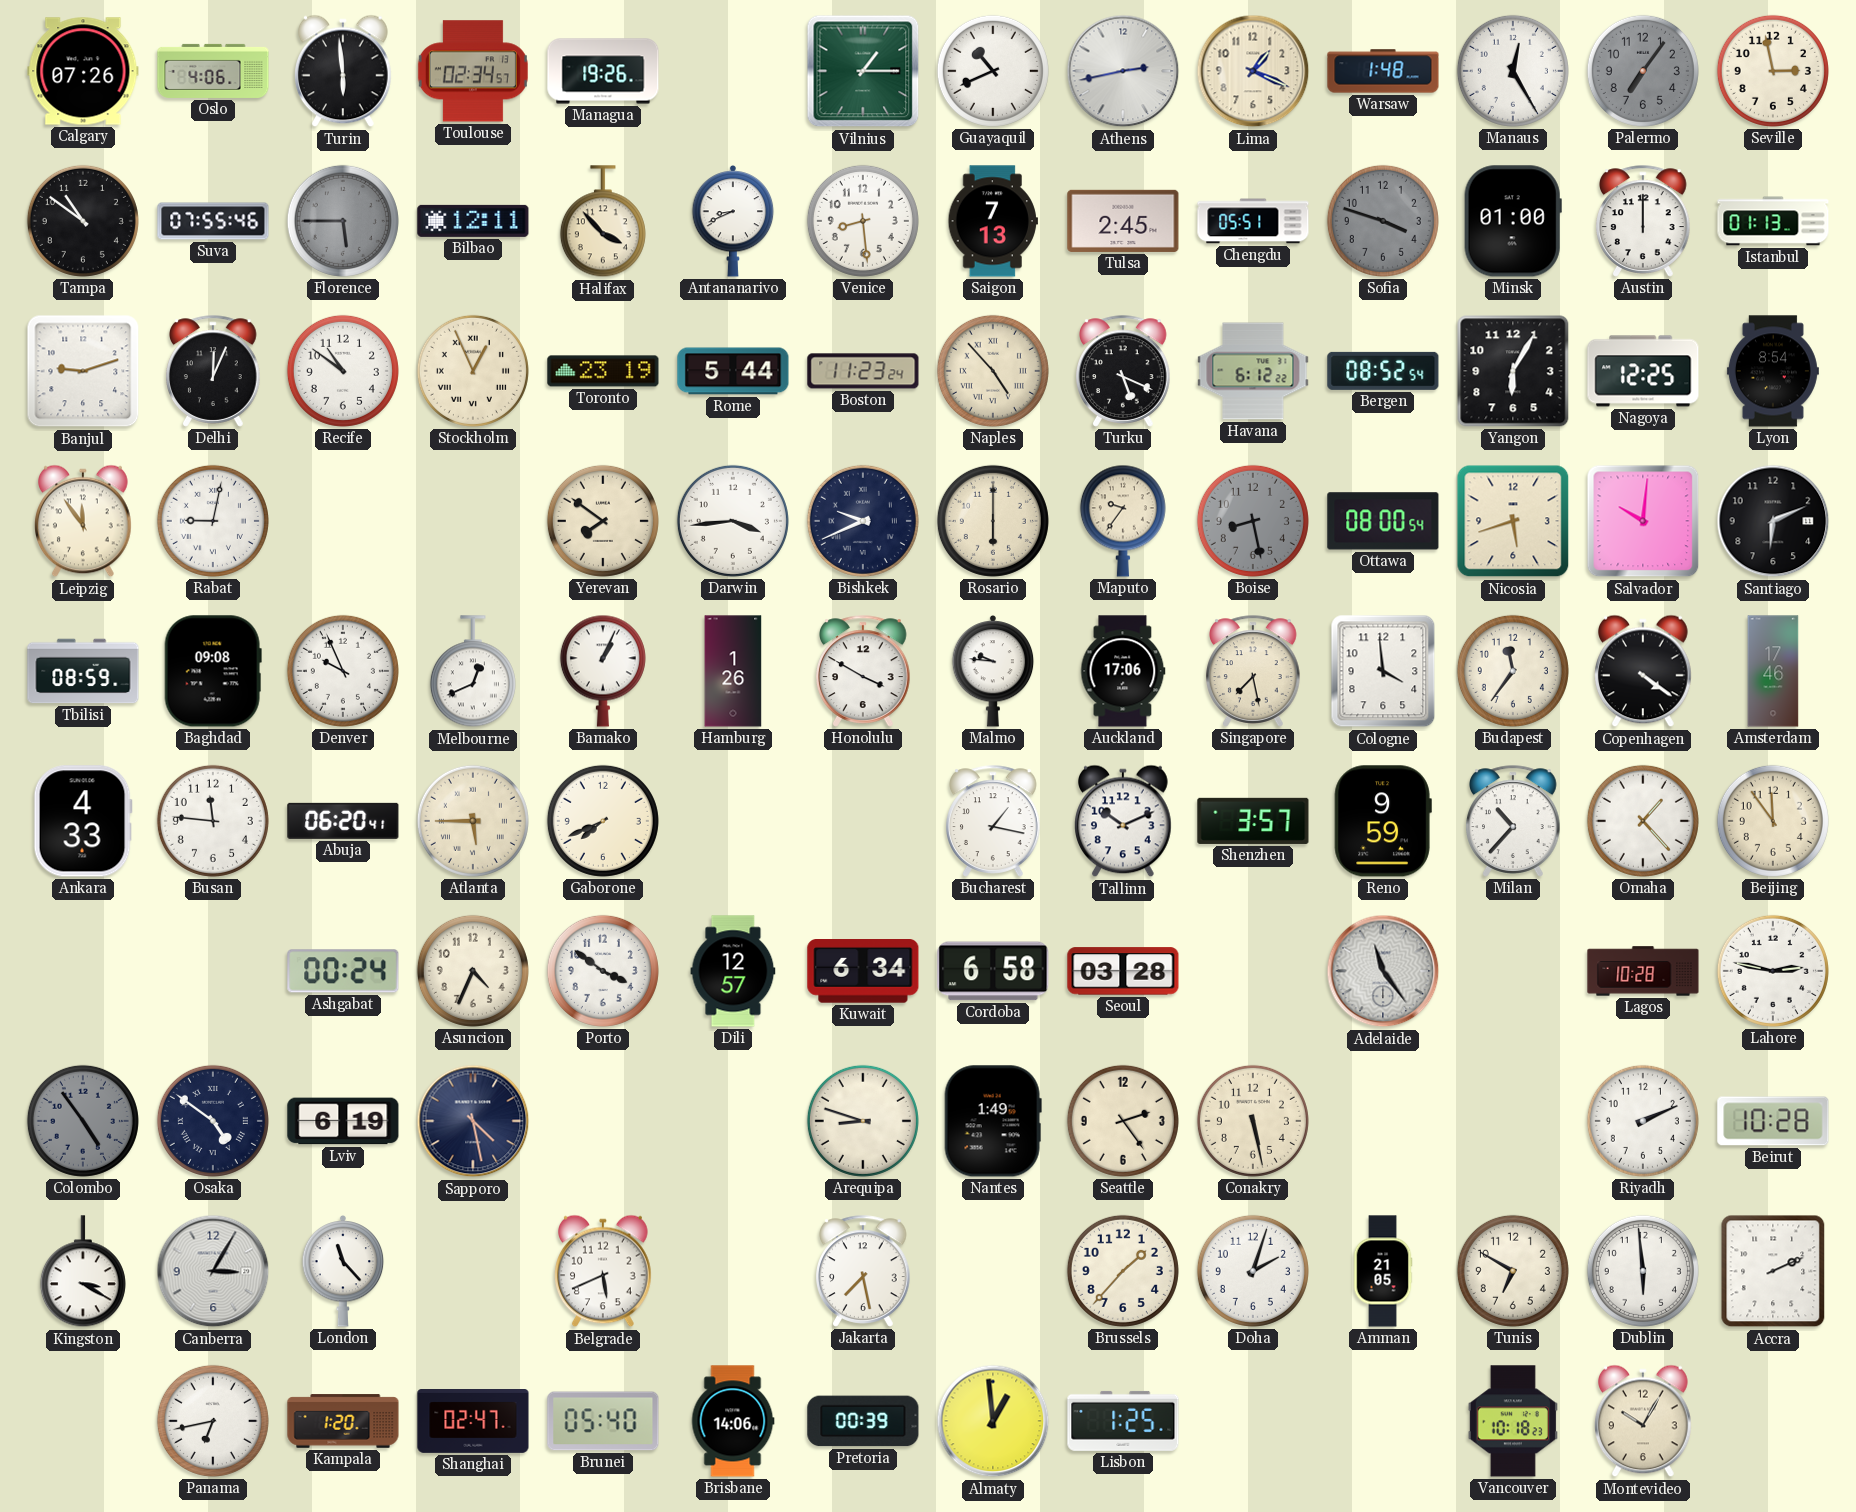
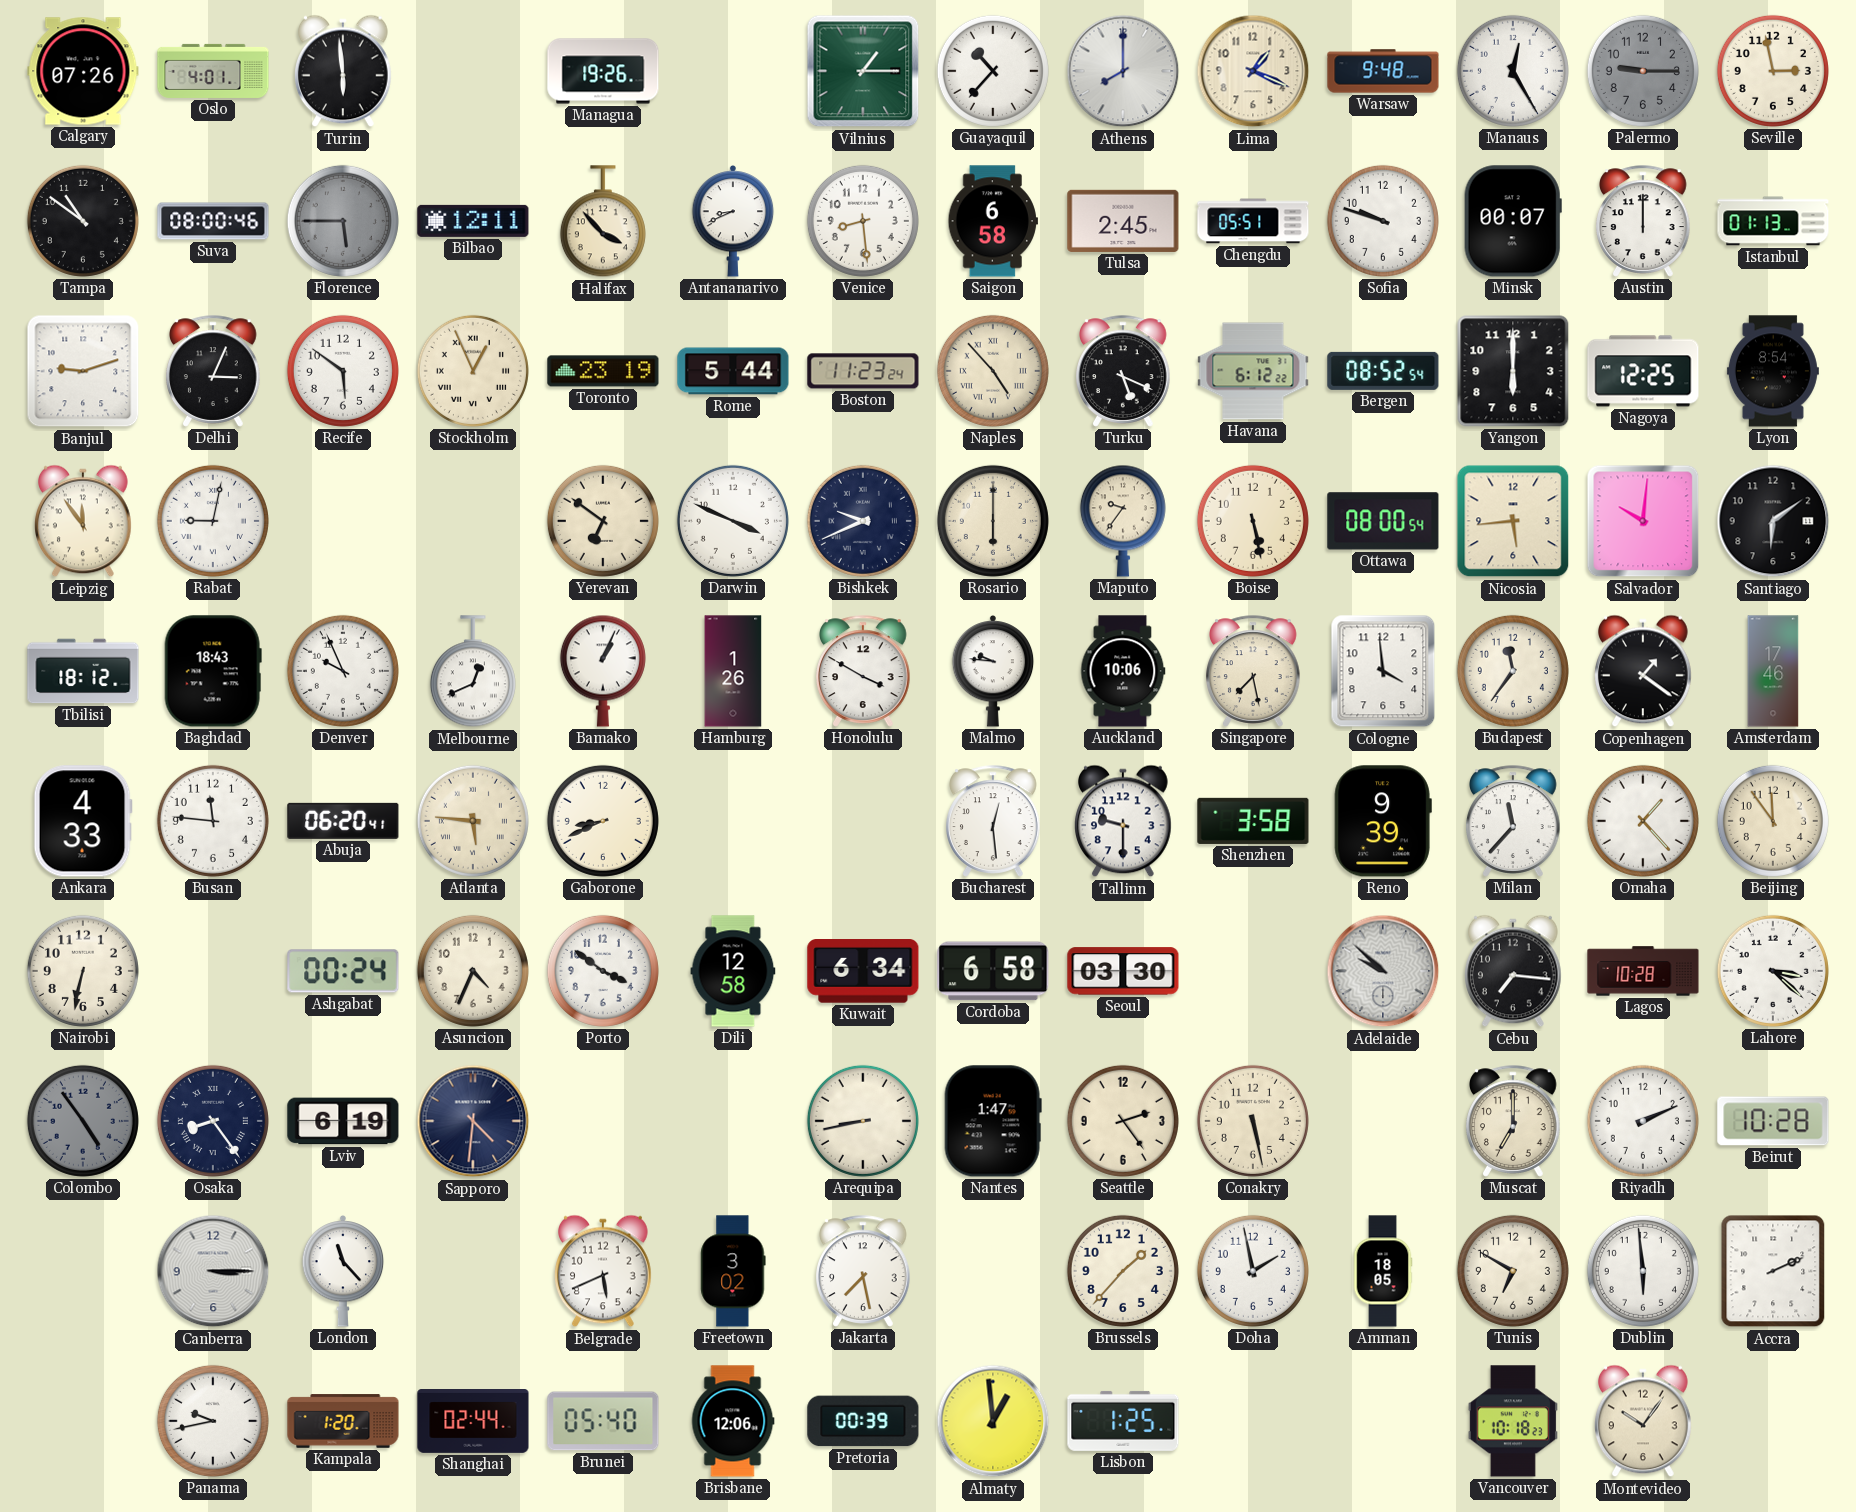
Oslo: 4:06 -> 4:01 (213, 71)
Toulouse: 02:34 -> none (473, 71)
Guayaquil: 10:41 -> 10:37 (993, 71)
Athens: 2:43 -> 8:00 (1123, 71)
Warsaw: 1:48 -> 9:48 (1383, 71)
Palermo: 7:06 -> 9:15 (1643, 71)
Suva: 07:55 -> 08:00 (213, 221)
Saigon: 7:13 -> 6:58 (992, 221)
Sofia: 3:48 -> 9:48 (1383, 221)
Sofia dial: grey -> white (1383, 221)
Minsk: 01:00 -> 00:07 (1513, 221)
Delhi: 12:04 -> 3:04 (214, 371)
Recife: 10:51 -> 5:51 (343, 371)
Yangon: 6:05 -> 6:00 (1513, 371)
Yerevan: 7:51 -> 6:51 (603, 521)
Darwin: 3:44 -> 3:49 (733, 521)
Boise: 8:28 -> 5:28 (1253, 521)
Boise dial: grey -> cream (1253, 521)
Nicosia: 5:42 -> 5:44 (1513, 521)
Santiago: 6:11 -> 6:09 (1773, 521)
Tbilisi: 08:59 -> 18:12 (83, 671)
Baghdad: 09:08 -> 18:43 (213, 671)
Auckland: 17:06 -> 10:06 (1123, 671)
Copenhagen: 4:21 -> 1:21 (1644, 671)
Atlanta: 5:45 -> 5:46 (473, 821)
Gaborone: 7:41 -> 8:41 (603, 821)
Bucharest: 1:17 -> 12:29 (994, 821)
Tallinn: 10:11 -> 9:30 (1124, 821)
Shenzhen: 3:57 -> 3:58 (1253, 821)
Reno: 9:59 -> 9:39 (1383, 821)
Milan: 10:37 -> 11:37 (1514, 821)
Nairobi: none -> 6:32 (83, 971)
Dili: 12:57 -> 12:58 (733, 971)
Seoul: 03:28 -> 03:30 (1123, 971)
Adelaide: 11:24 -> 9:52 (1383, 971)
Cebu: none -> 7:16 (1514, 971)
Lahore: 2:47 -> 3:22 (1773, 971)
Osaka: 4:51 -> 8:24 (213, 1121)
Sapporo: 4:28 -> 4:31 (473, 1121)
Arequipa: 8:48 -> 8:43 (863, 1121)
Nantes: 1:49 -> 1:47 (993, 1121)
Muscat: none -> 7:00 (1514, 1121)
Kingston: 3:20 -> none (83, 1272)
Canberra: 3:05 -> 3:15 (213, 1271)
Freetown: none -> 3:02 (733, 1271)
Doha: 2:03 -> 1:58 (1253, 1271)
Amman: 21:05 -> 18:05 (1383, 1271)
Panama: 6:43 -> 9:43 (213, 1421)
Shanghai: 02:47 -> 02:44 (473, 1422)
Brisbane: 14:06 -> 12:06 (733, 1421)
Montevideo: 10:05 -> 10:06 (1644, 1421)
